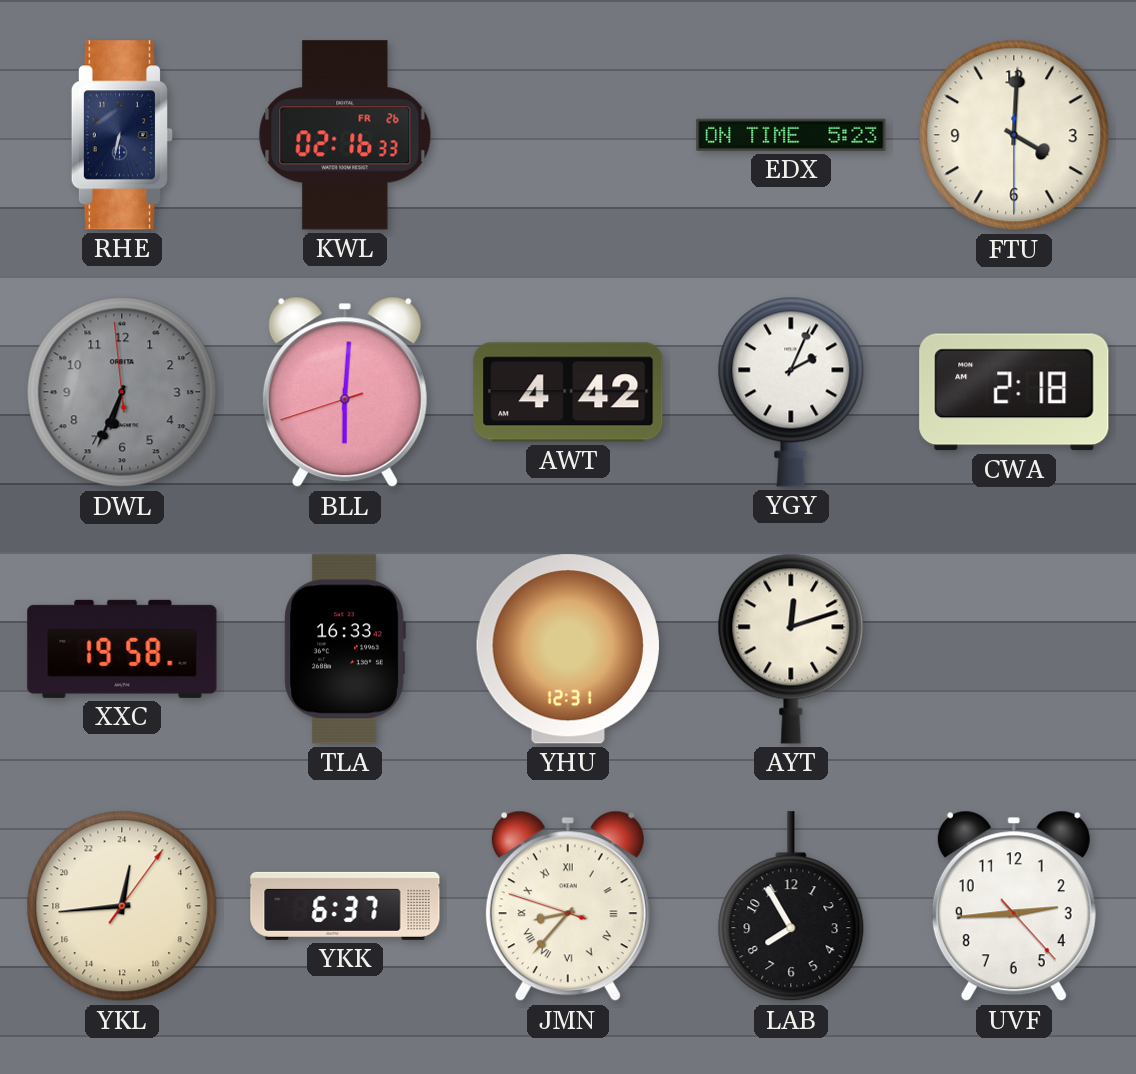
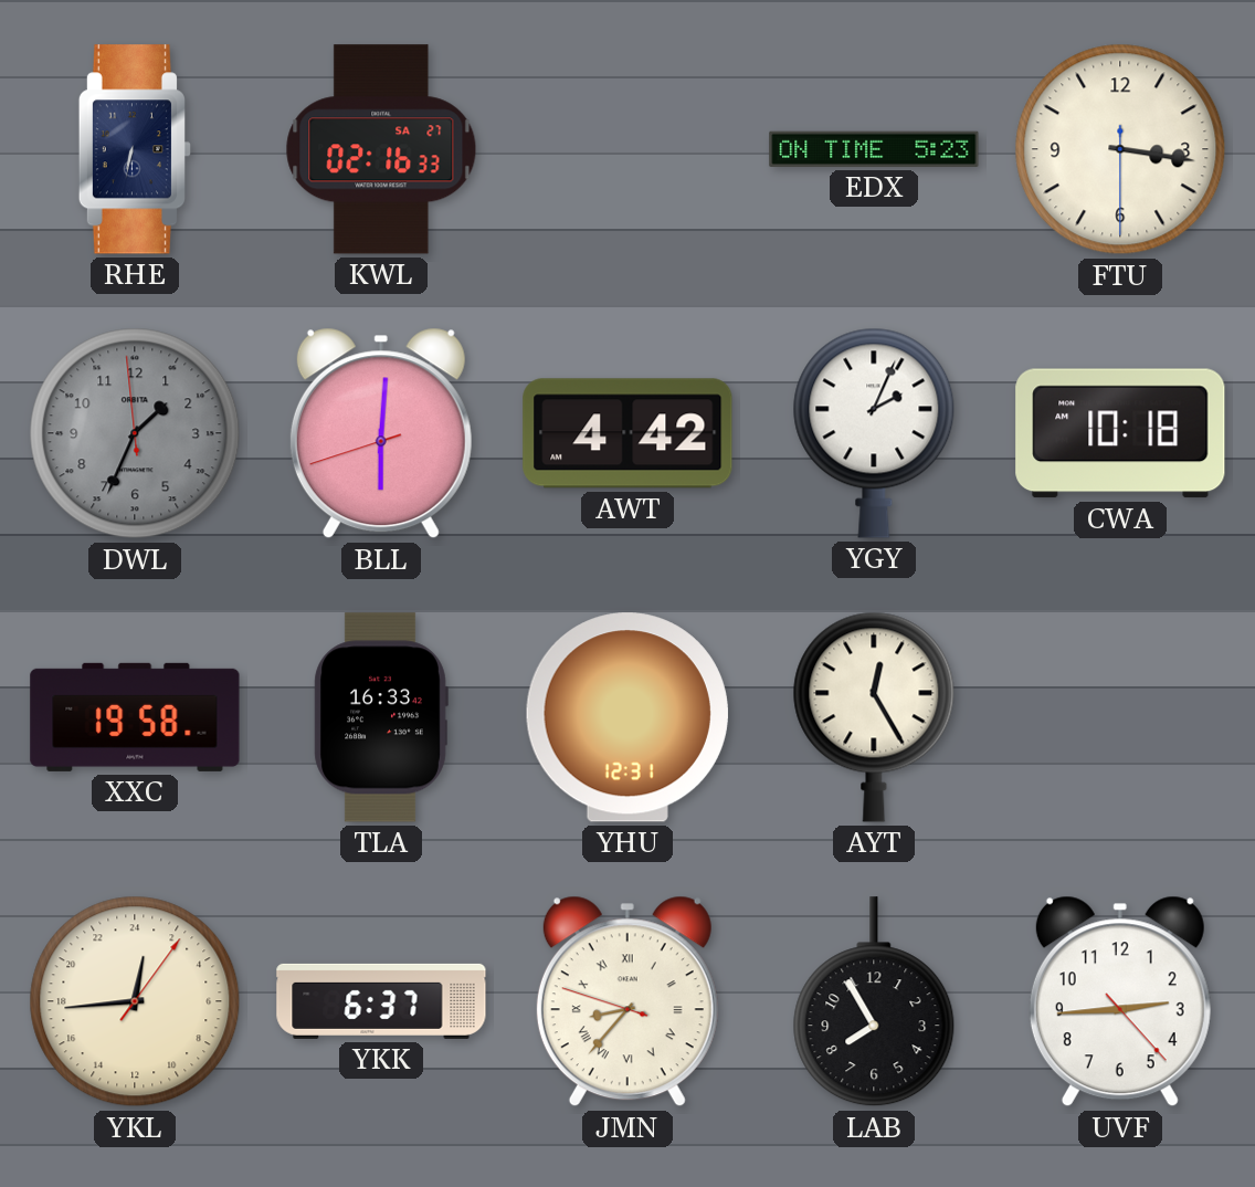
KWL date: FR 26 -> SA 27 (381, 149)
FTU: 4:00 -> 3:16 (1120, 149)
DWL: 6:33 -> 1:33 (135, 433)
CWA: 2:18 -> 10:18 (1120, 433)
AYT: 12:12 -> 12:25 (874, 717)
